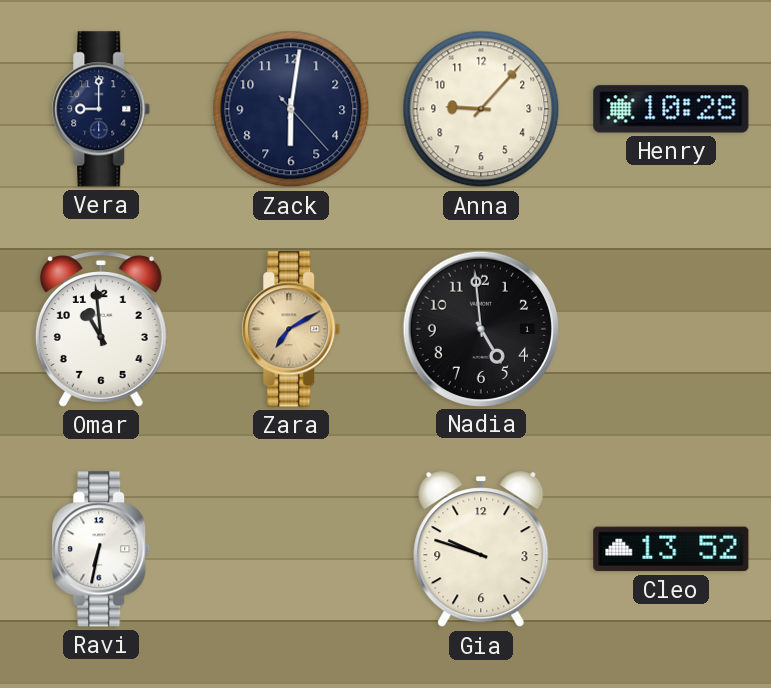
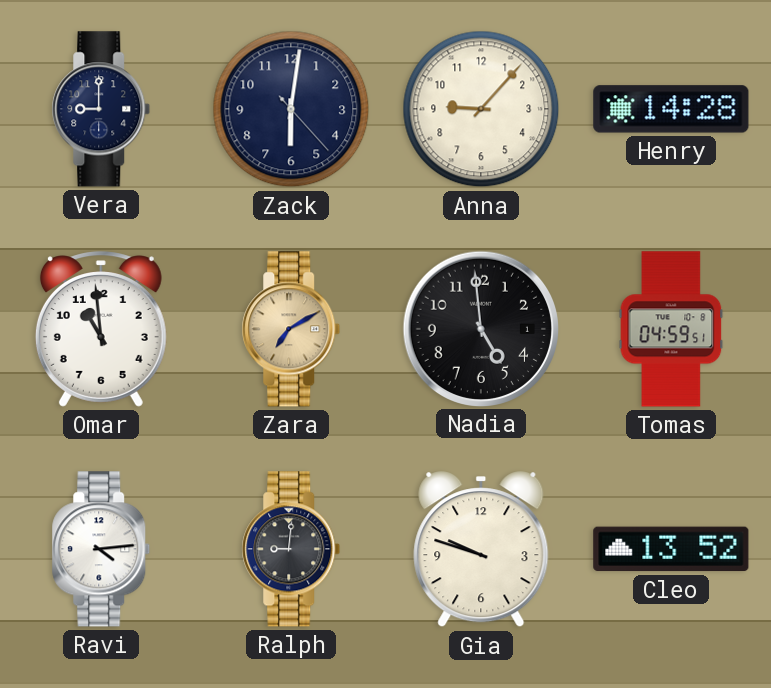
Henry: 10:28 -> 14:28 (671, 109)
Tomas: none -> 04:59 (671, 329)
Ravi: 6:32 -> 4:14 (101, 549)
Ralph: none -> 9:01 (291, 549)
